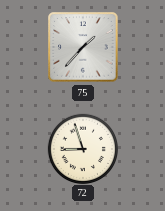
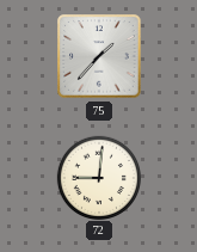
72: 8:57 -> 9:01 (98, 177)
